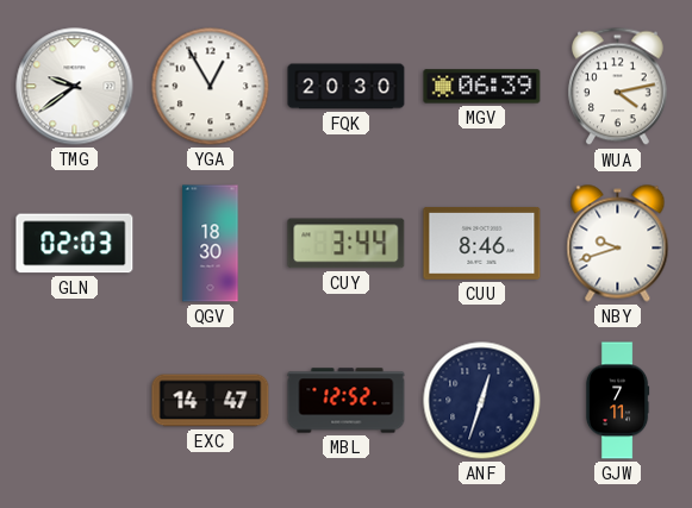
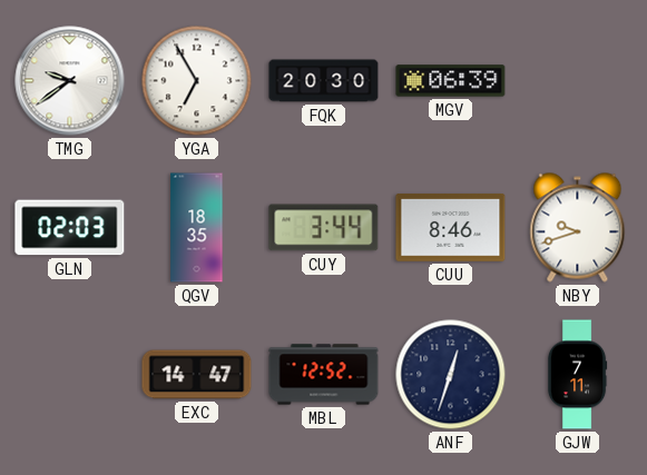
YGA: 12:55 -> 6:55 (197, 81)
WUA: 4:13 -> none (617, 87)
QGV: 18:30 -> 18:35 (197, 228)
